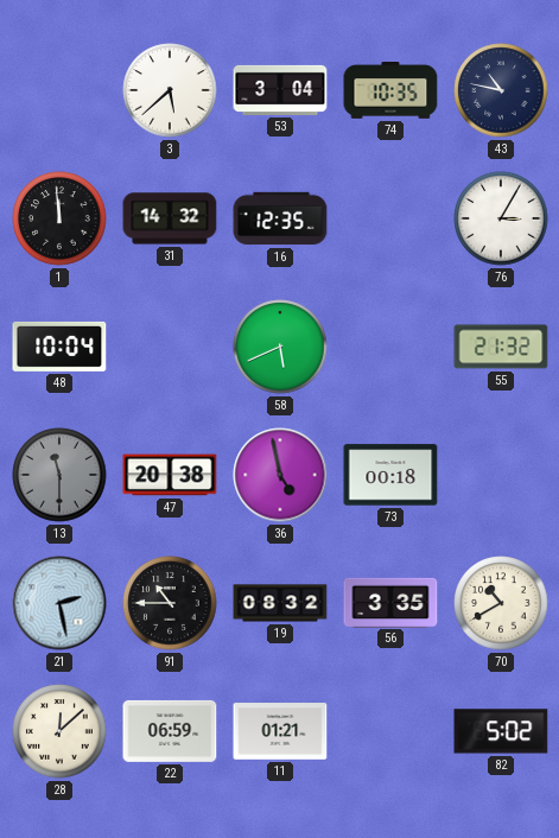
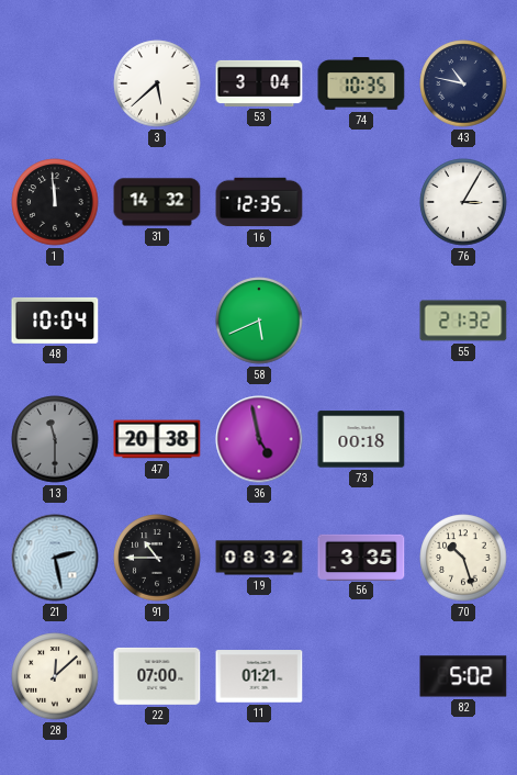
70: 10:40 -> 10:27 (463, 558)
22: 06:59 -> 07:00 (157, 676)
